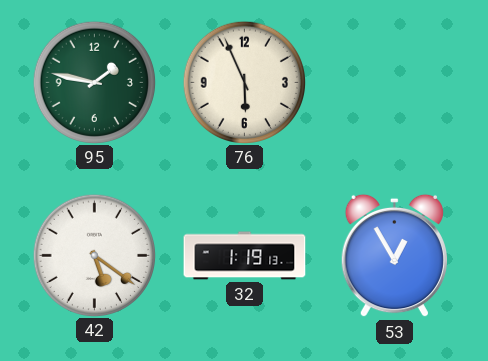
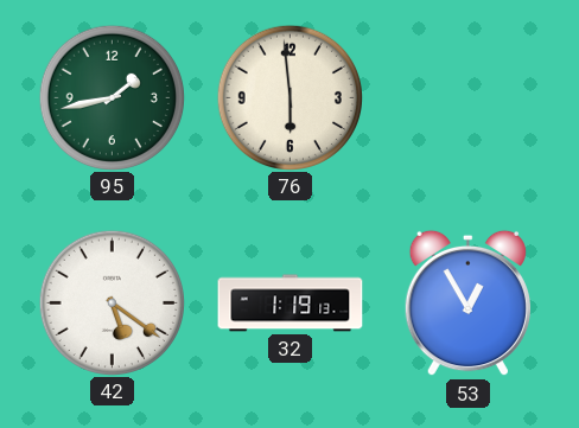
95: 1:47 -> 1:43 (112, 97)
76: 5:56 -> 5:59 (289, 97)
